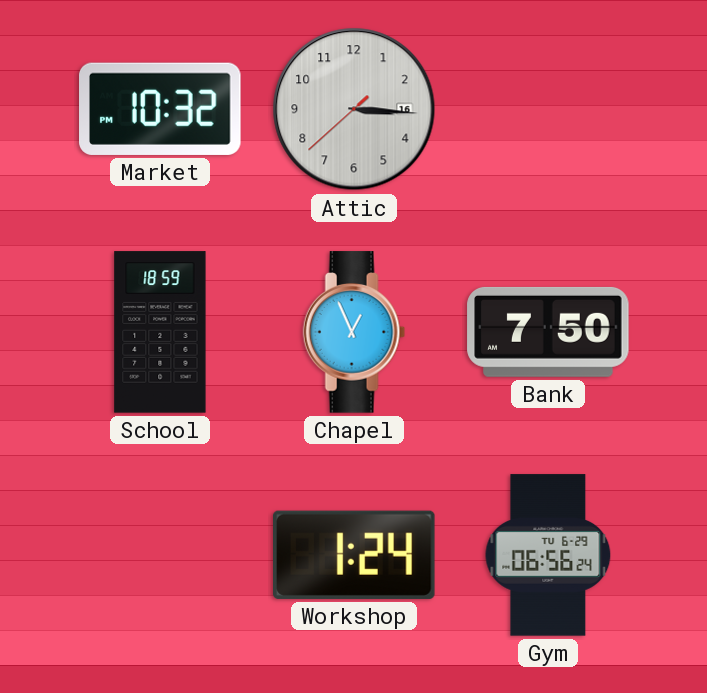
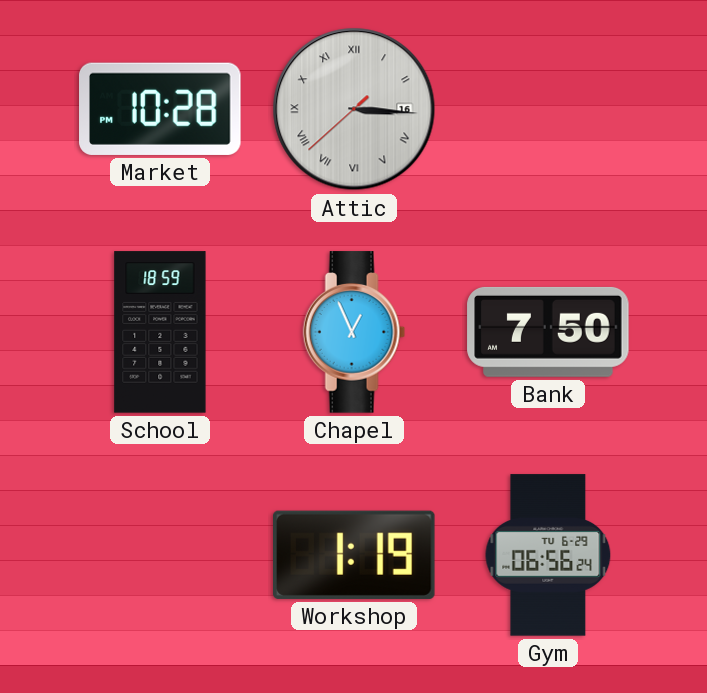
Market: 10:32 -> 10:28 (160, 109)
Attic numerals: Arabic -> Roman (354, 109)
Workshop: 1:24 -> 1:19 (355, 555)
